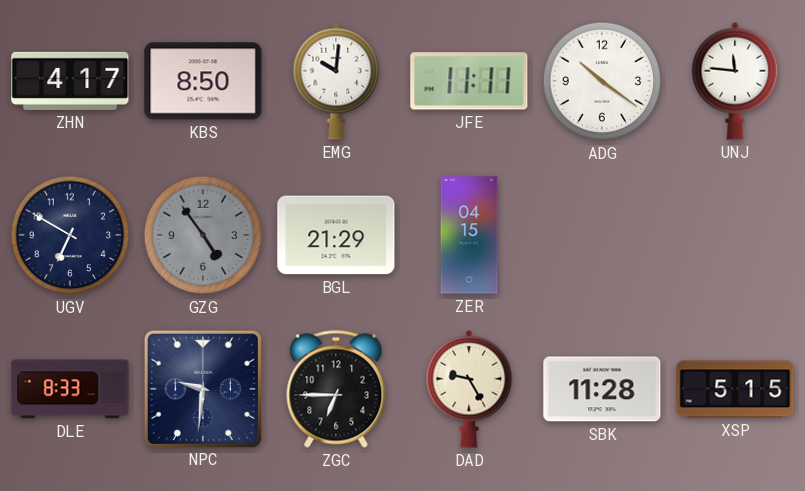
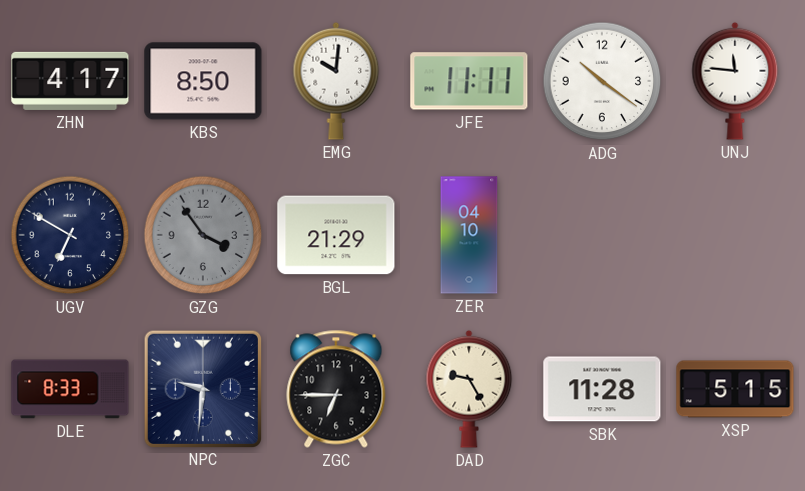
GZG: 4:54 -> 3:54 (203, 235)
ZER: 04:15 -> 04:10 (469, 235)
